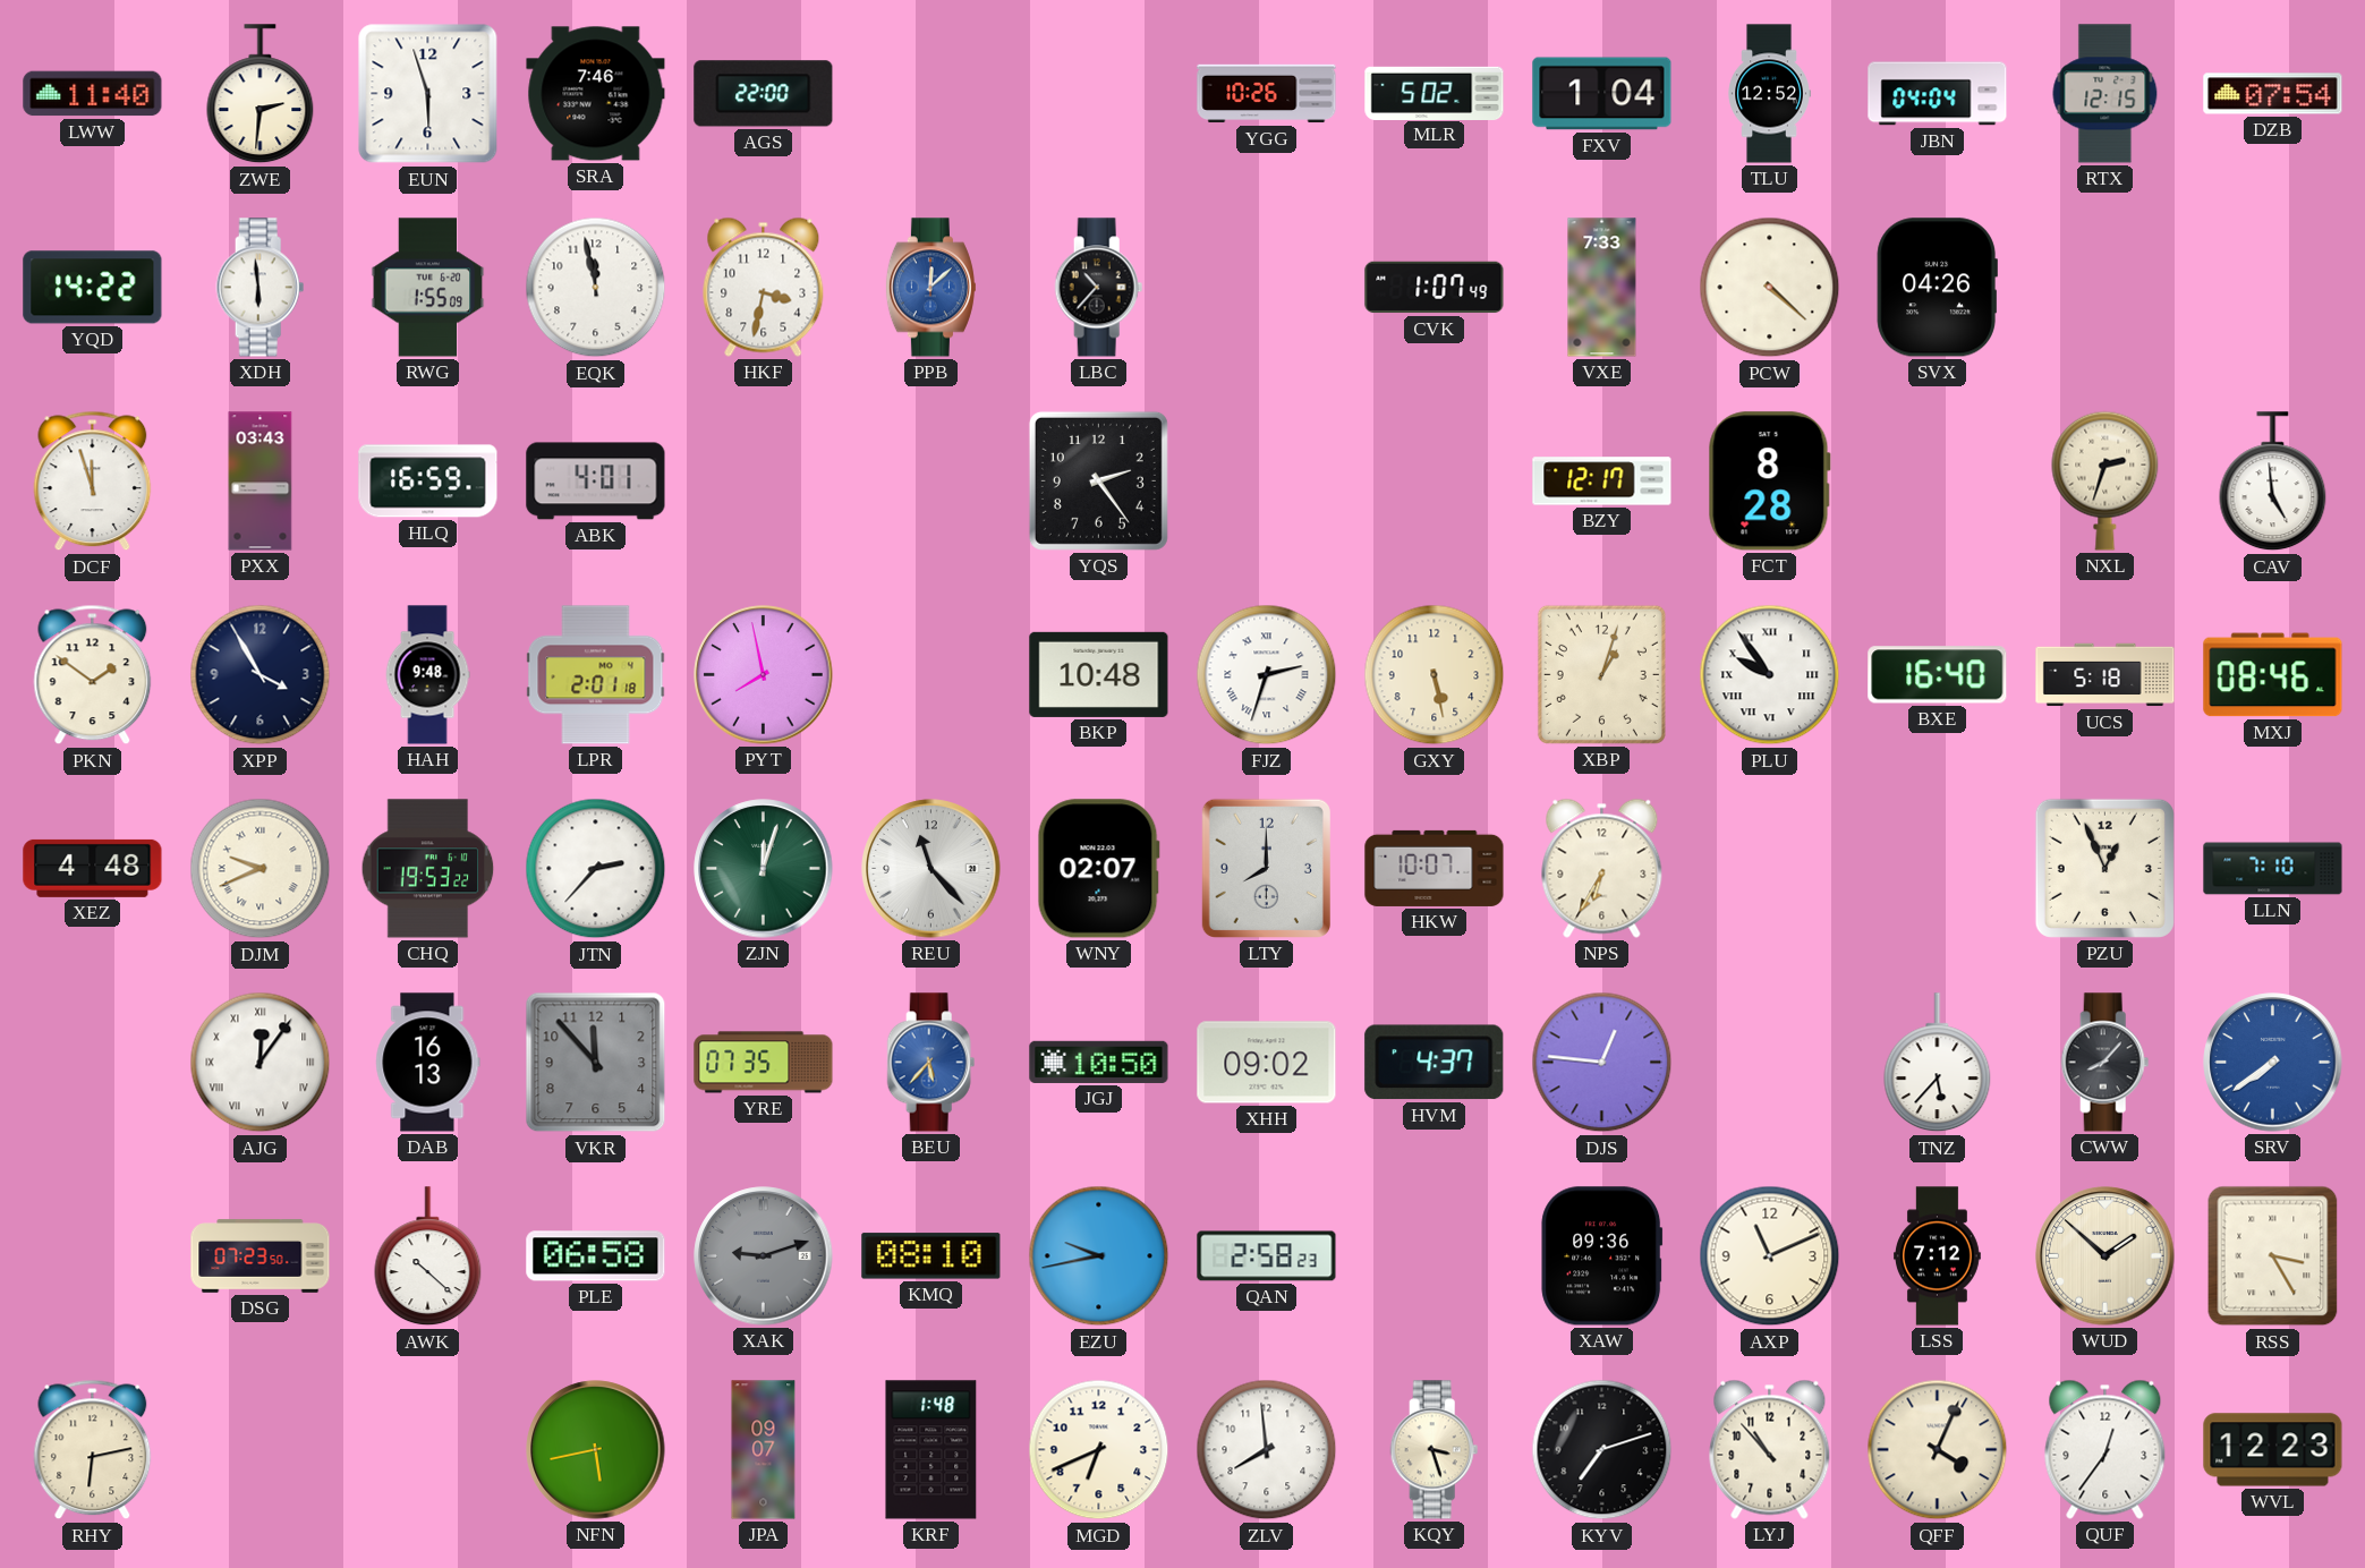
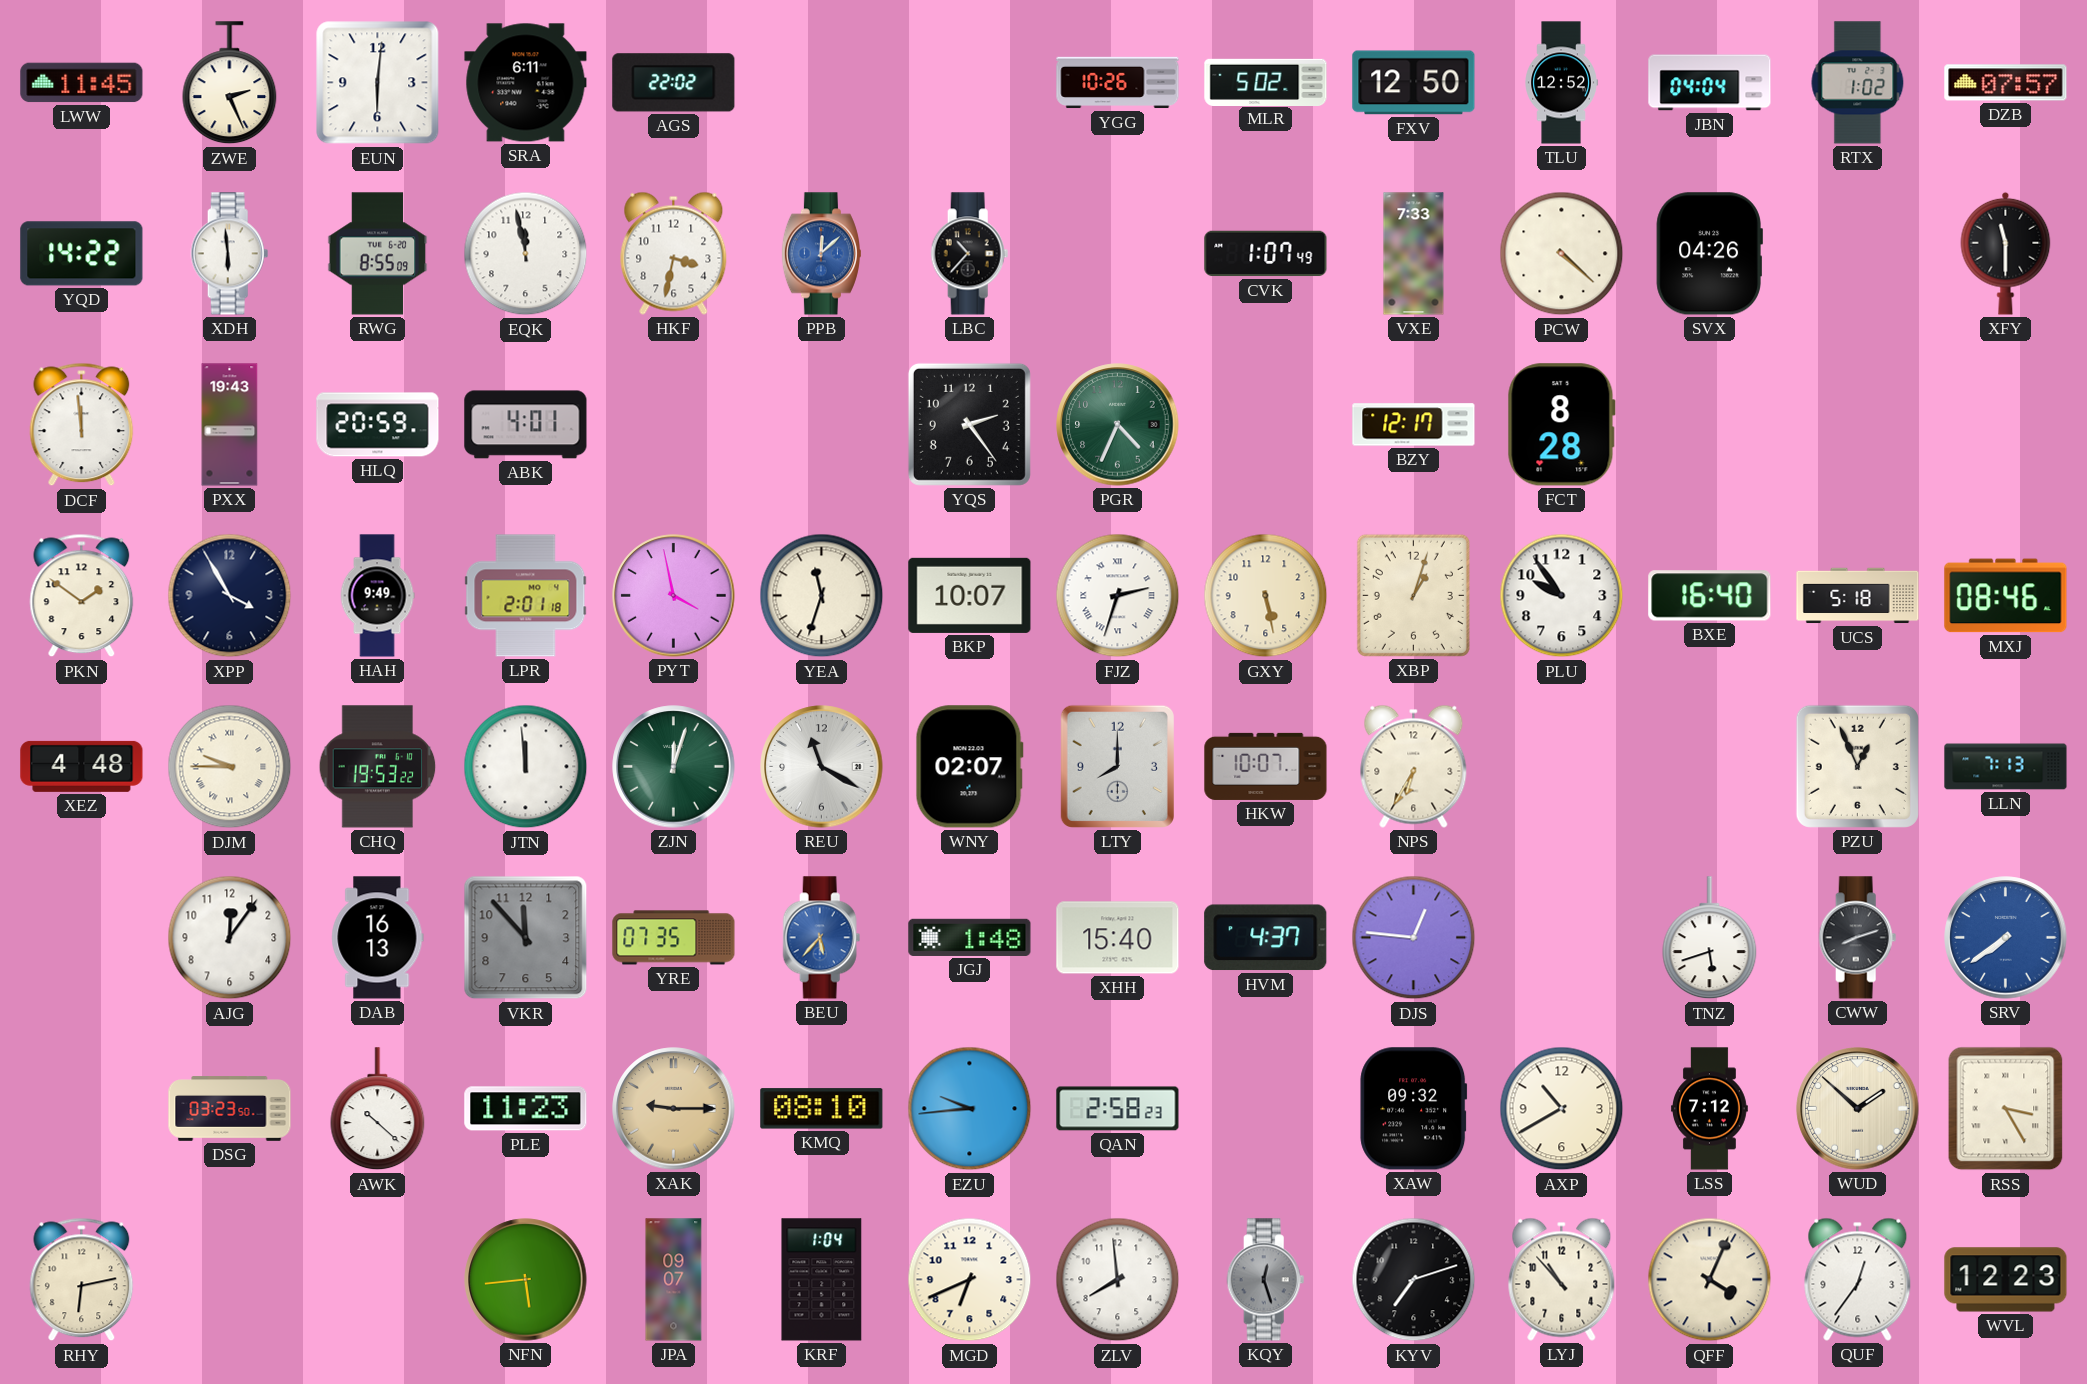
LWW: 11:40 -> 11:45 (82, 83)
ZWE: 2:31 -> 2:26 (230, 83)
EUN: 5:57 -> 6:01 (378, 83)
SRA: 7:46 -> 6:11 (526, 83)
AGS: 22:00 -> 22:02 (674, 83)
FXV: 1:04 -> 12:50 (1414, 83)
RTX: 12:15 -> 1:02 (1858, 83)
DZB: 07:54 -> 07:57 (2006, 83)
RWG: 1:55 -> 8:55 (378, 254)
XFY: none -> 11:30 (2006, 253)
DCF: 11:57 -> 11:59 (82, 425)
PXX: 03:43 -> 19:43 (230, 425)
HLQ: 16:59 -> 20:59 (378, 425)
PGR: none -> 4:34 (1118, 425)
NXL: 2:33 -> none (2105, 480)
CAV: 4:59 -> none (2273, 482)
HAH: 9:48 -> 9:49 (377, 596)
PYT: 7:58 -> 3:58 (674, 596)
YEA: none -> 11:33 (822, 596)
BKP: 10:48 -> 10:07 (970, 595)
PLU numerals: Roman -> Arabic (1562, 596)
DJM: 9:41 -> 9:45 (230, 767)
JTN: 2:37 -> 11:59 (526, 767)
REU: 11:23 -> 11:20 (822, 767)
LLN: 7:10 -> 7:13 (2006, 767)
AJG numerals: Roman -> Arabic (230, 938)
JGJ: 10:50 -> 1:48 (970, 937)
XHH: 09:02 -> 15:40 (1118, 938)
TNZ: 5:37 -> 5:42 (1710, 938)
CWW: 8:07 -> 8:12 (1858, 938)
DSG: 07:23 -> 03:23 (230, 1109)
PLE: 06:58 -> 11:23 (526, 1109)
XAK: 9:12 -> 9:15 (674, 1109)
XAK dial: grey -> champagne (674, 1109)
EZU: 9:43 -> 9:44 (970, 1109)
XAW: 09:36 -> 09:32 (1414, 1109)
AXP: 11:11 -> 10:40 (1562, 1109)
NFN: 5:43 -> 5:44 (526, 1280)
KRF: 1:48 -> 1:04 (822, 1280)
KQY: 3:27 -> 12:27 (1266, 1280)
KQY dial: cream -> grey (1266, 1280)
